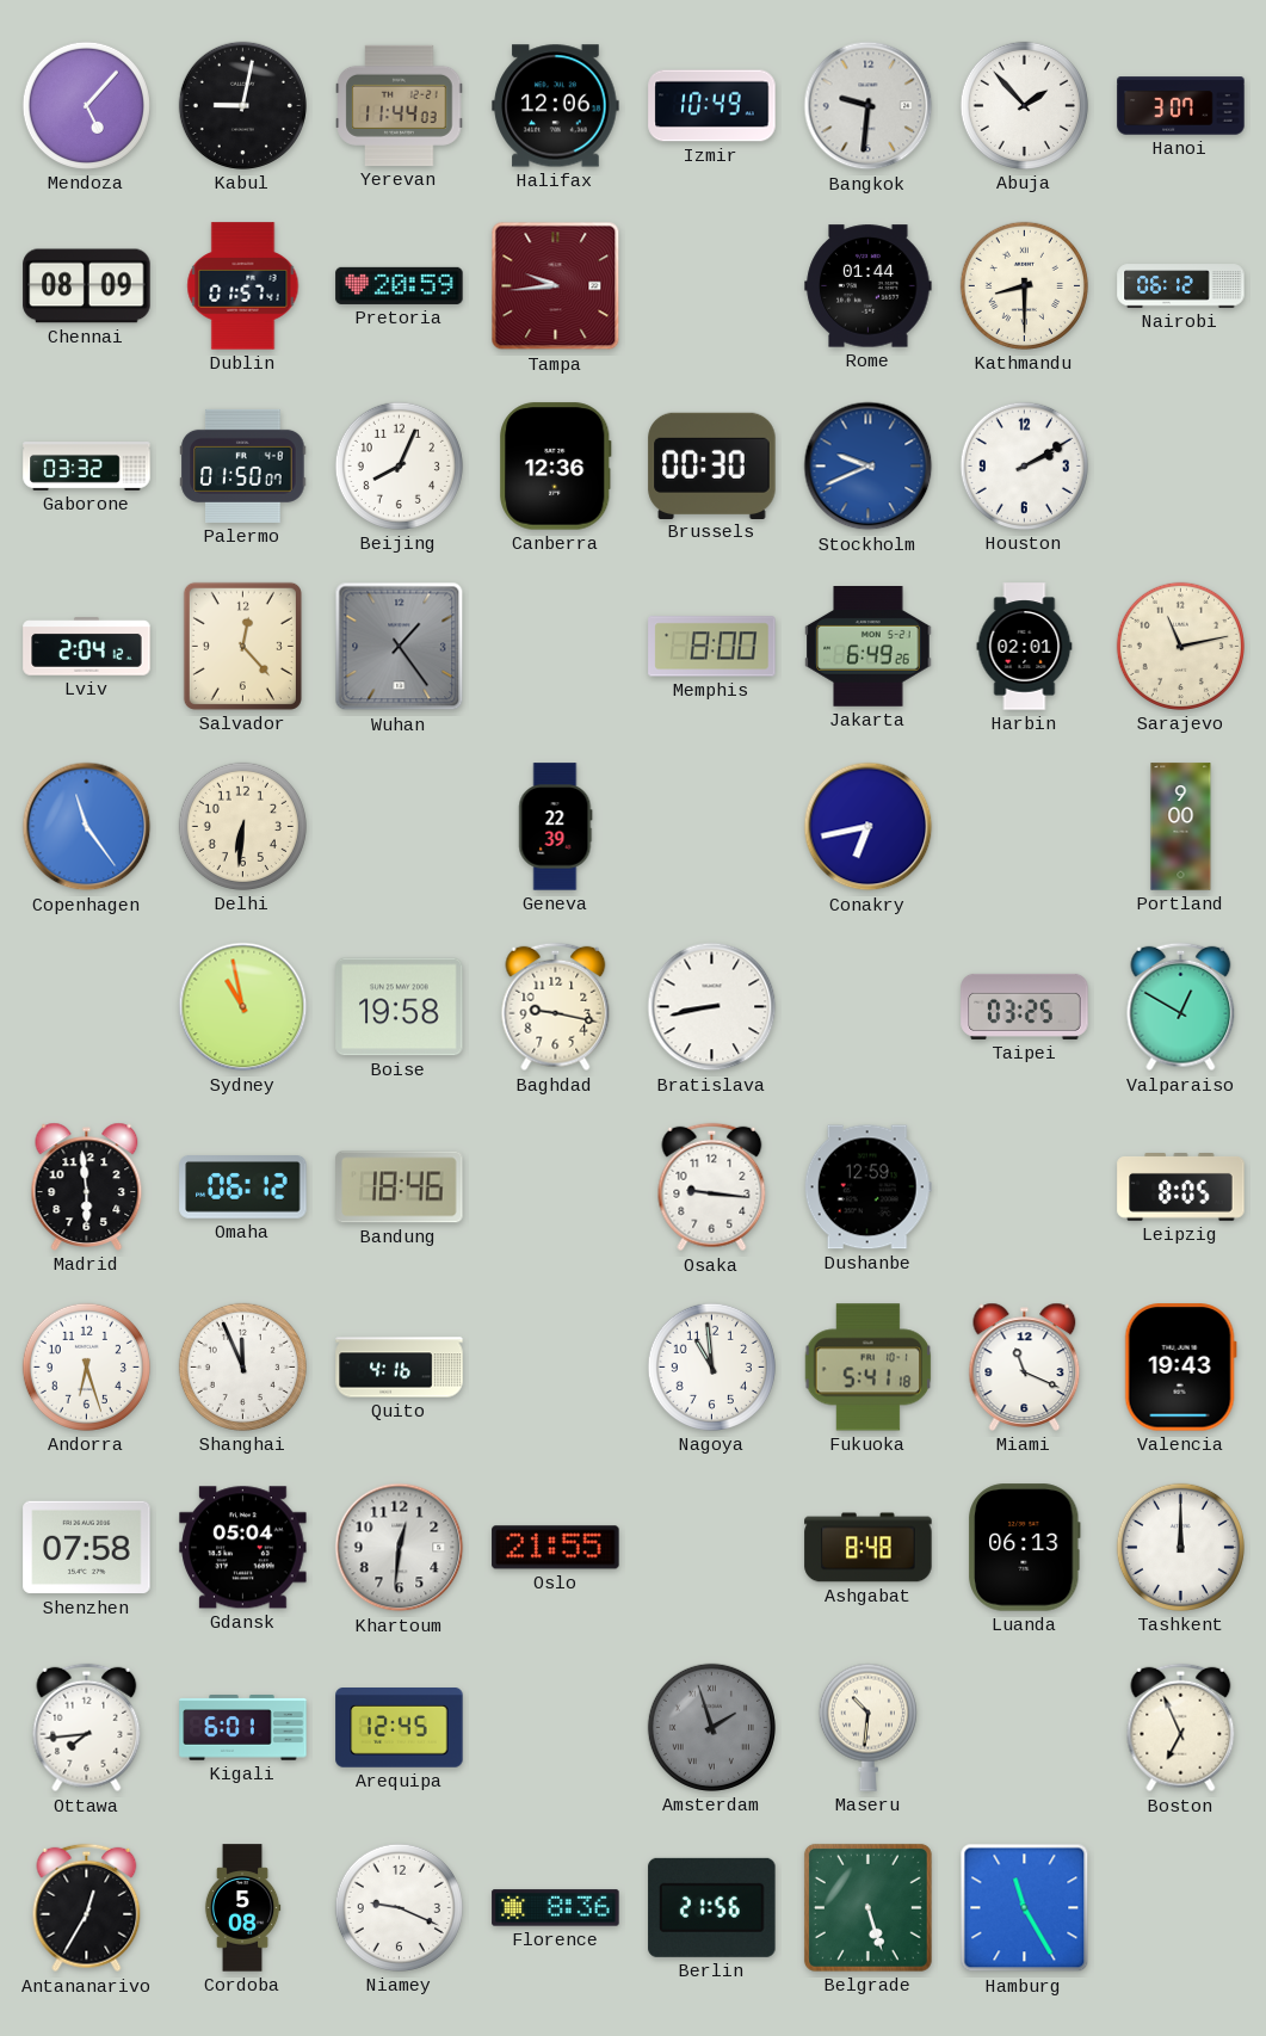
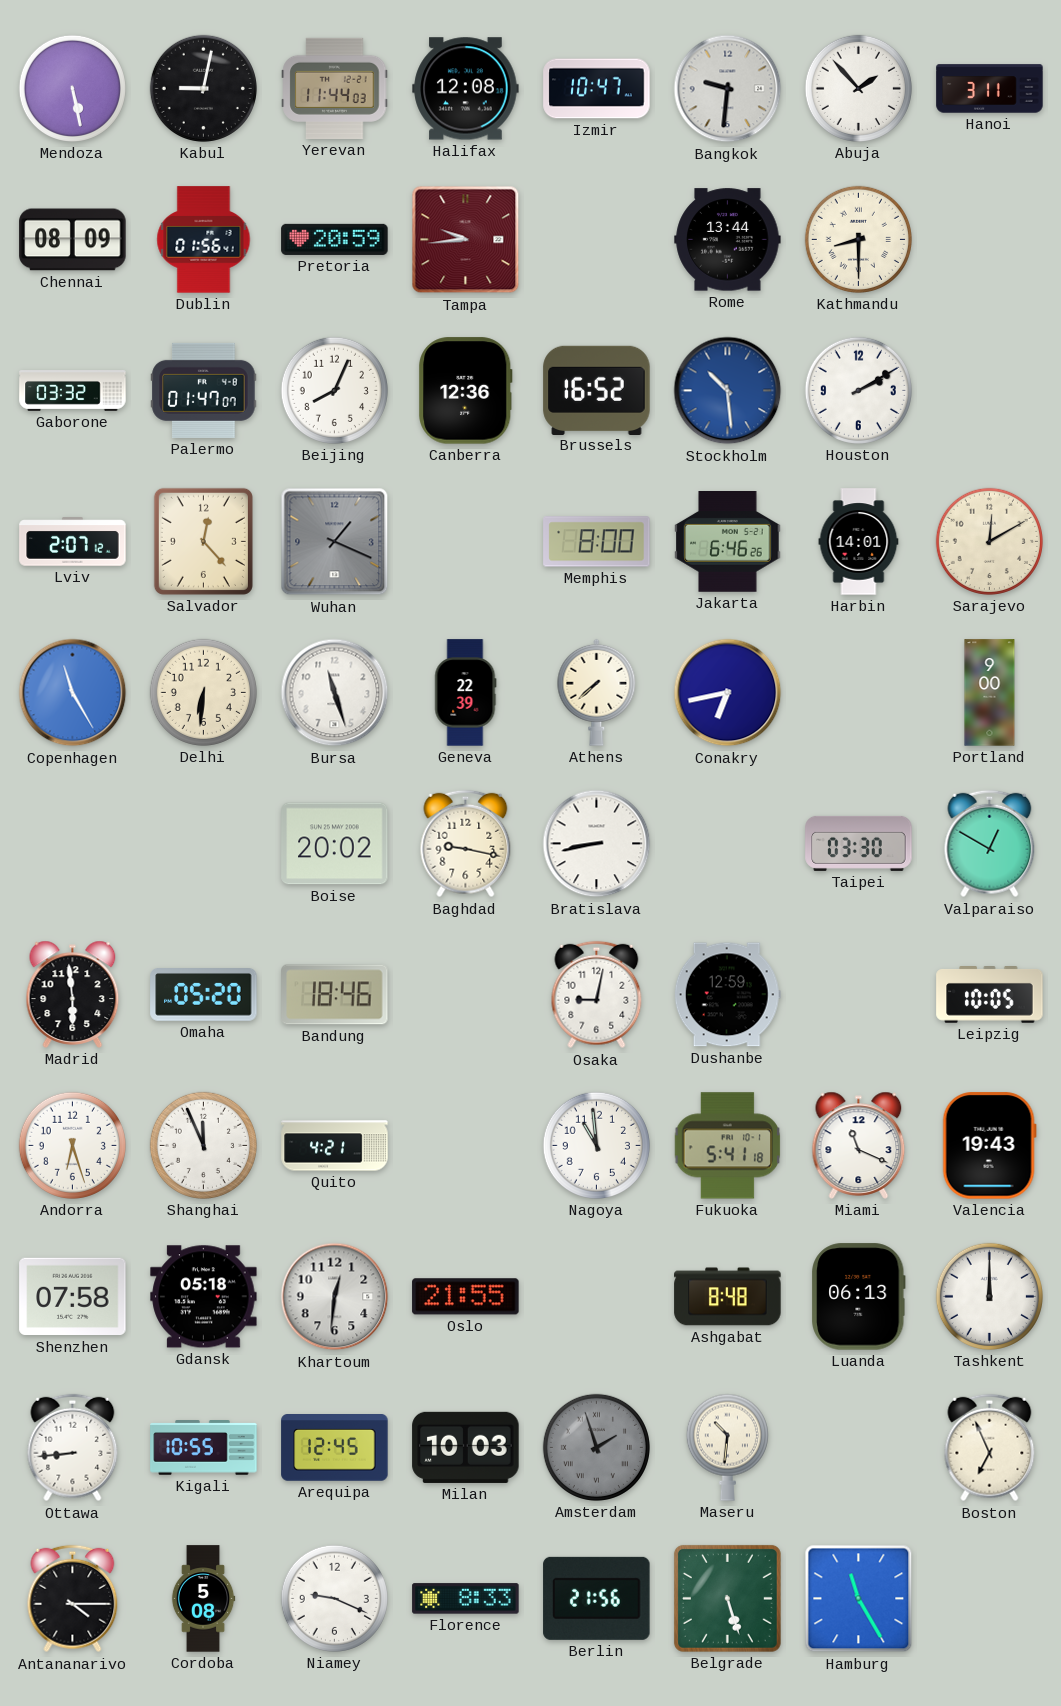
Mendoza: 5:07 -> 5:28 (72, 88)
Halifax: 12:06 -> 12:08 (466, 89)
Izmir: 10:49 -> 10:47 (597, 89)
Hanoi: 3:07 -> 3:11 (990, 89)
Dublin: 01:57 -> 01:56 (204, 240)
Rome: 01:44 -> 13:44 (728, 240)
Nairobi: 06:12 -> none (1181, 286)
Palermo: 01:50 -> 01:47 (204, 390)
Brussels: 00:30 -> 16:52 (597, 390)
Stockholm: 9:41 -> 10:29 (728, 391)
Lviv: 2:04 -> 2:07 (73, 542)
Wuhan: 1:24 -> 1:19 (335, 542)
Jakarta: 6:49 -> 6:46 (728, 542)
Harbin: 02:01 -> 14:01 (859, 542)
Sarajevo: 11:13 -> 12:10 (989, 541)
Copenhagen: 11:24 -> 11:25 (73, 693)
Bursa: none -> 11:27 (335, 693)
Athens: none -> 7:38 (597, 692)
Sydney: 10:58 -> none (243, 1007)
Boise: 19:58 -> 20:02 (335, 844)
Taipei: 03:25 -> 03:30 (859, 843)
Omaha: 06:12 -> 05:20 (204, 995)
Osaka: 9:16 -> 9:02 (597, 995)
Leipzig: 8:05 -> 10:05 (990, 995)
Quito: 4:16 -> 4:21 (335, 1146)
Gdansk: 05:04 -> 05:18 (204, 1297)
Ottawa: 7:44 -> 8:44 (73, 1448)
Kigali: 6:01 -> 10:55 (204, 1448)
Milan: none -> 10:03 (466, 1447)
Antananarivo: 12:35 -> 4:15 (73, 1599)
Florence: 8:36 -> 8:33 (466, 1599)
